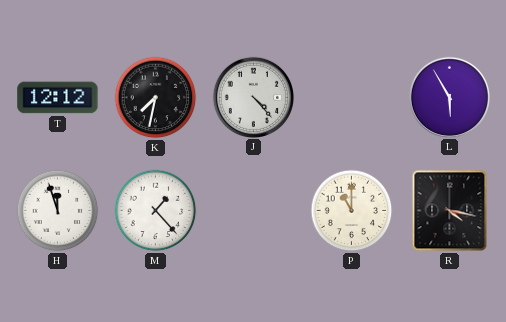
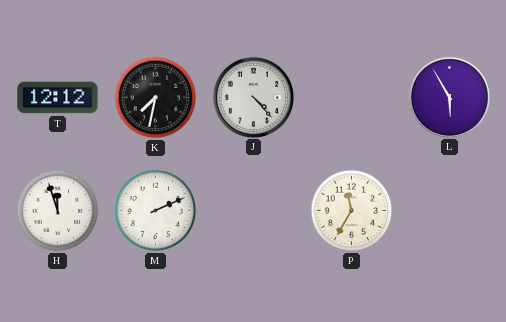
M: 1:23 -> 2:11 (156, 211)
P: 11:00 -> 11:35 (352, 211)
R: 4:17 -> none (450, 211)
